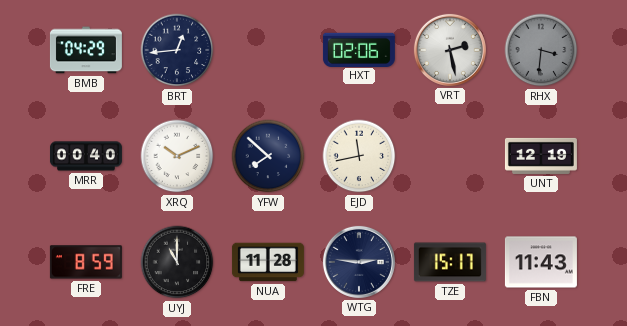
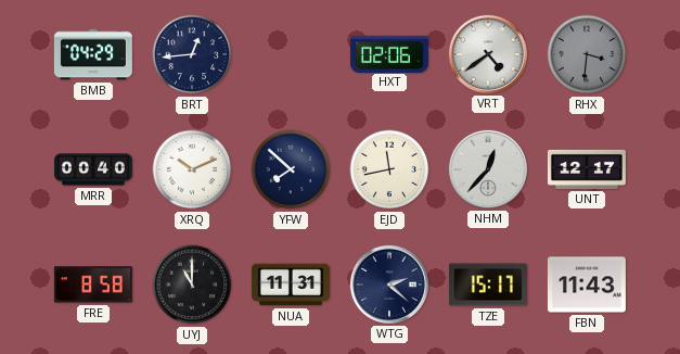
VRT: 2:28 -> 4:39 (488, 54)
NHM: none -> 12:37 (488, 169)
UNT: 12:19 -> 12:17 (587, 169)
FRE: 8:59 -> 8:58 (93, 285)
NUA: 11:28 -> 11:31 (291, 285)
WTG: 2:46 -> 2:22 (389, 285)
